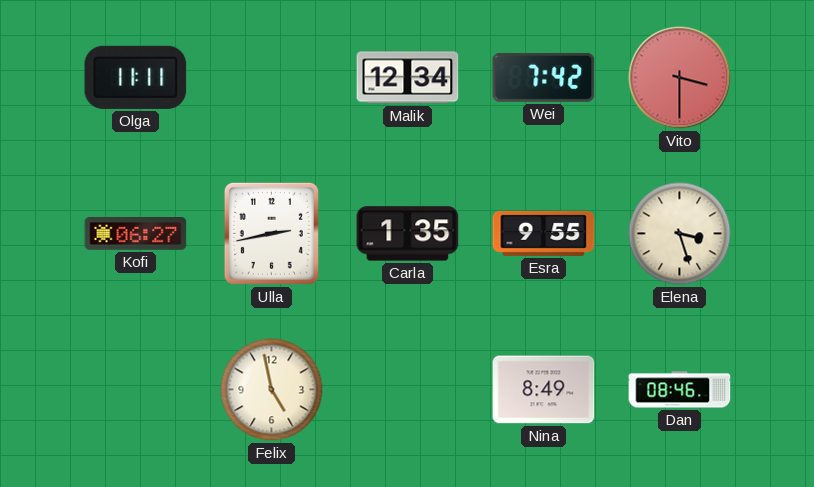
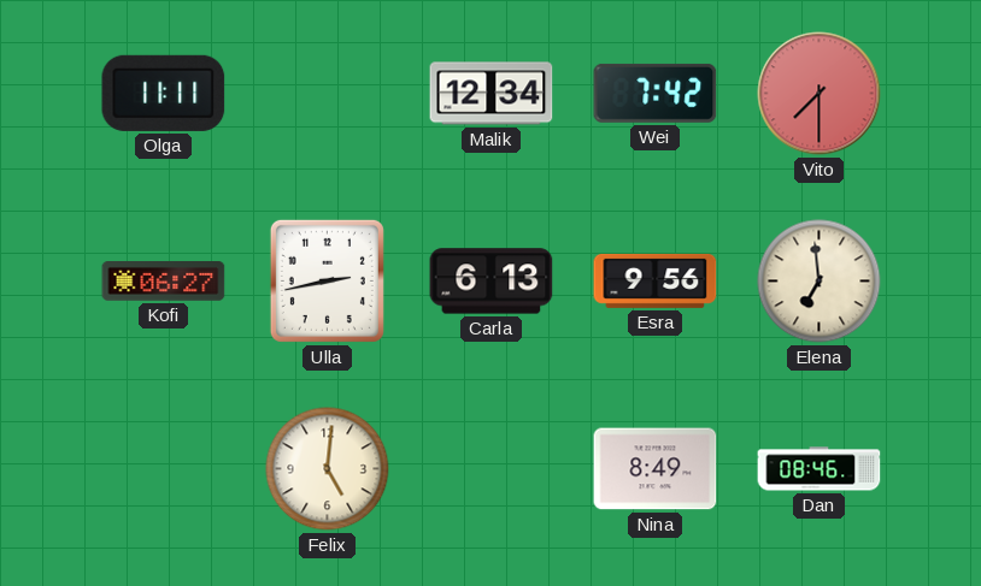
Vito: 3:30 -> 7:30 (820, 94)
Carla: 1:35 -> 6:13 (492, 282)
Esra: 9:55 -> 9:56 (656, 280)
Elena: 3:27 -> 6:59 (820, 282)
Felix: 4:58 -> 5:01 (328, 469)
